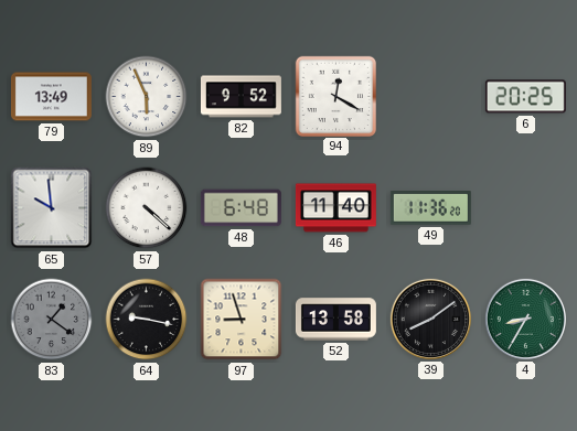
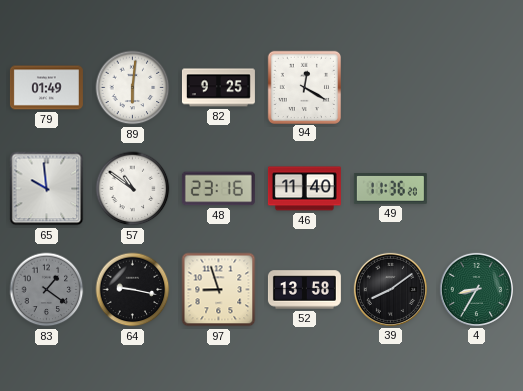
79: 13:49 -> 01:49 (46, 88)
89: 5:56 -> 6:01 (133, 88)
82: 9:52 -> 9:25 (218, 88)
6: 20:25 -> none (525, 97)
57: 4:22 -> 10:51 (133, 189)
48: 6:48 -> 23:16 (218, 189)
